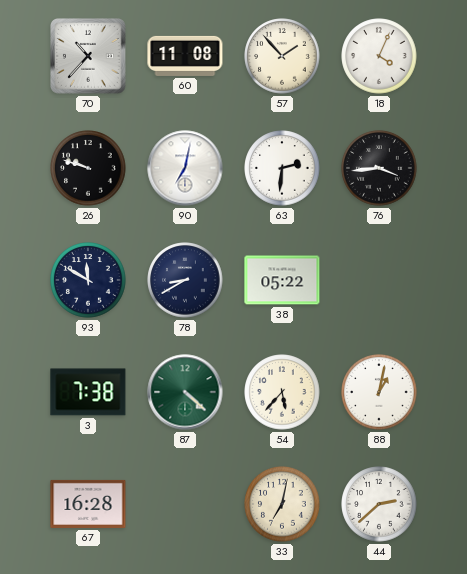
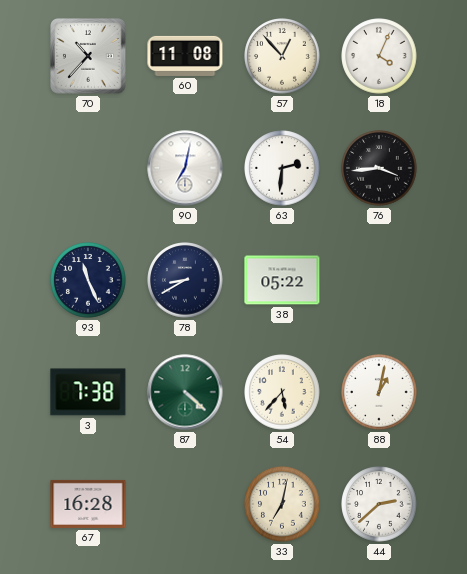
57: 1:53 -> 12:53 (282, 56)
26: 9:48 -> none (88, 168)
93: 11:50 -> 11:26 (88, 280)
